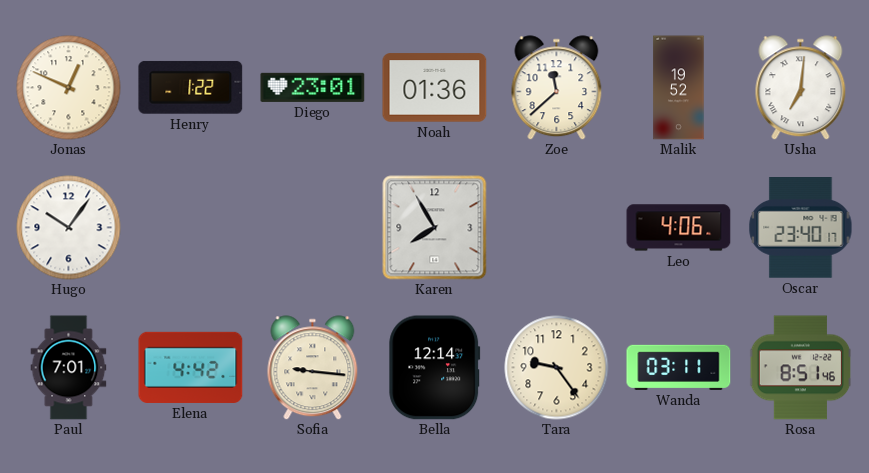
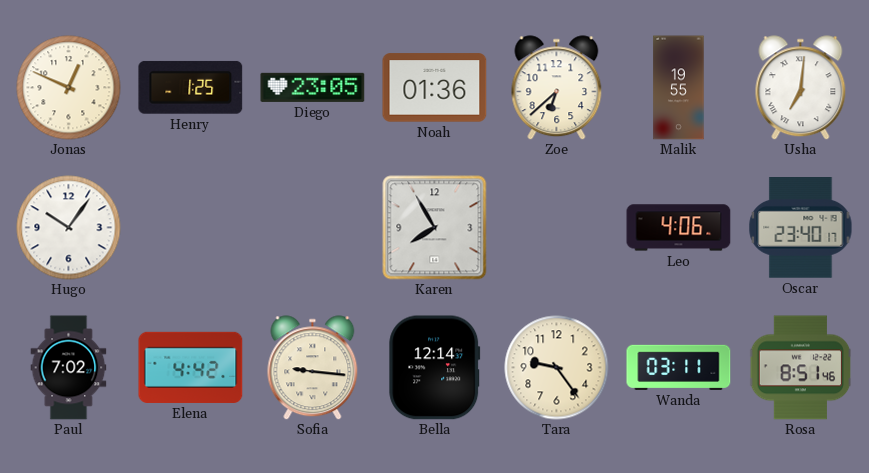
Henry: 1:22 -> 1:25 (191, 87)
Diego: 23:01 -> 23:05 (313, 87)
Zoe: 11:38 -> 6:38 (557, 88)
Malik: 19:52 -> 19:55 (679, 88)
Paul: 7:01 -> 7:02 (69, 368)
